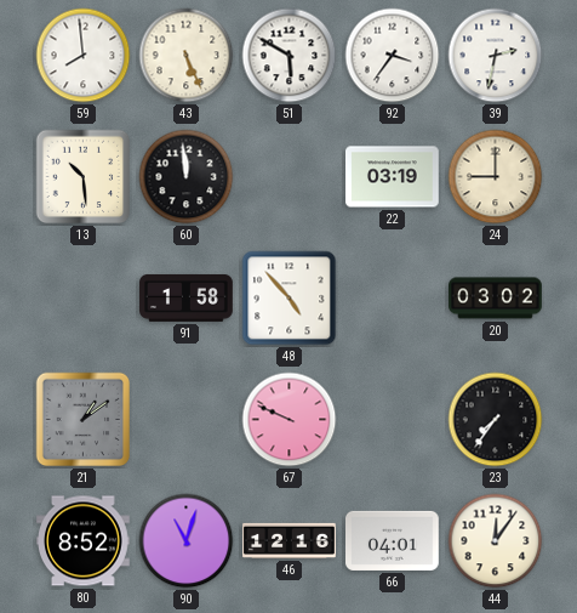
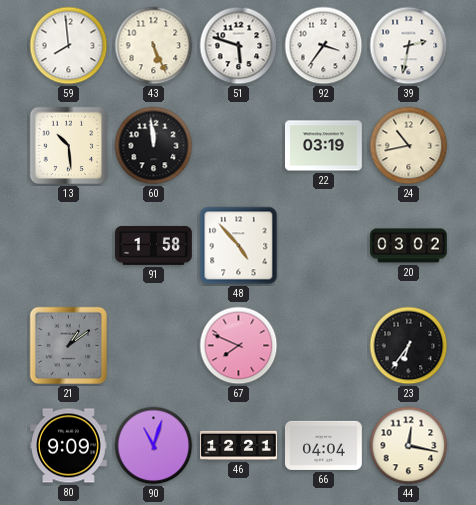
51: 5:50 -> 5:48 (239, 46)
24: 9:00 -> 10:43 (409, 146)
67: 9:49 -> 7:49 (239, 346)
23: 7:36 -> 6:36 (409, 346)
80: 8:52 -> 9:09 (69, 446)
46: 12:16 -> 12:21 (239, 445)
66: 04:01 -> 04:04 (324, 445)
44: 12:06 -> 12:17 (409, 446)
